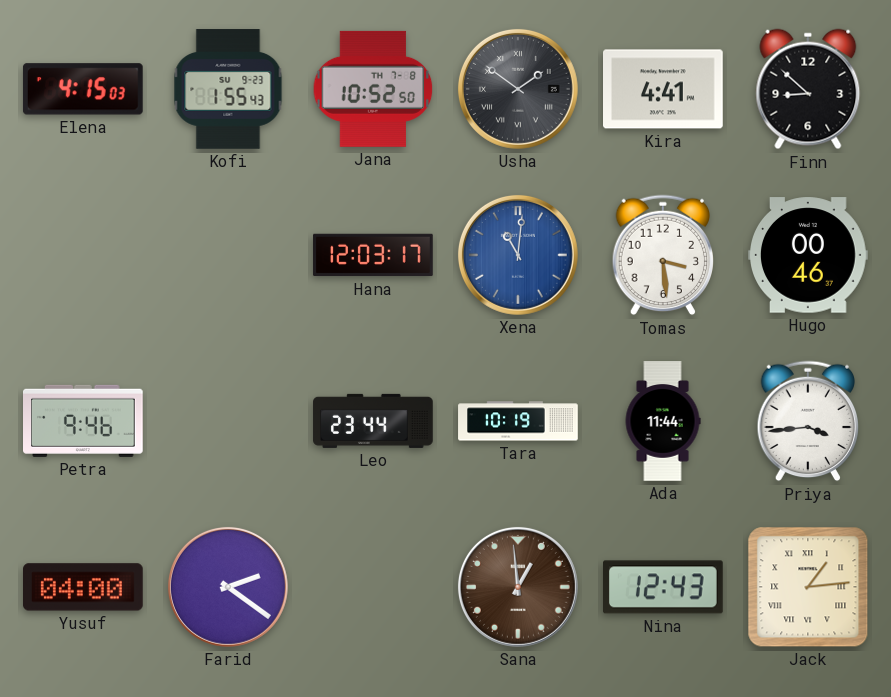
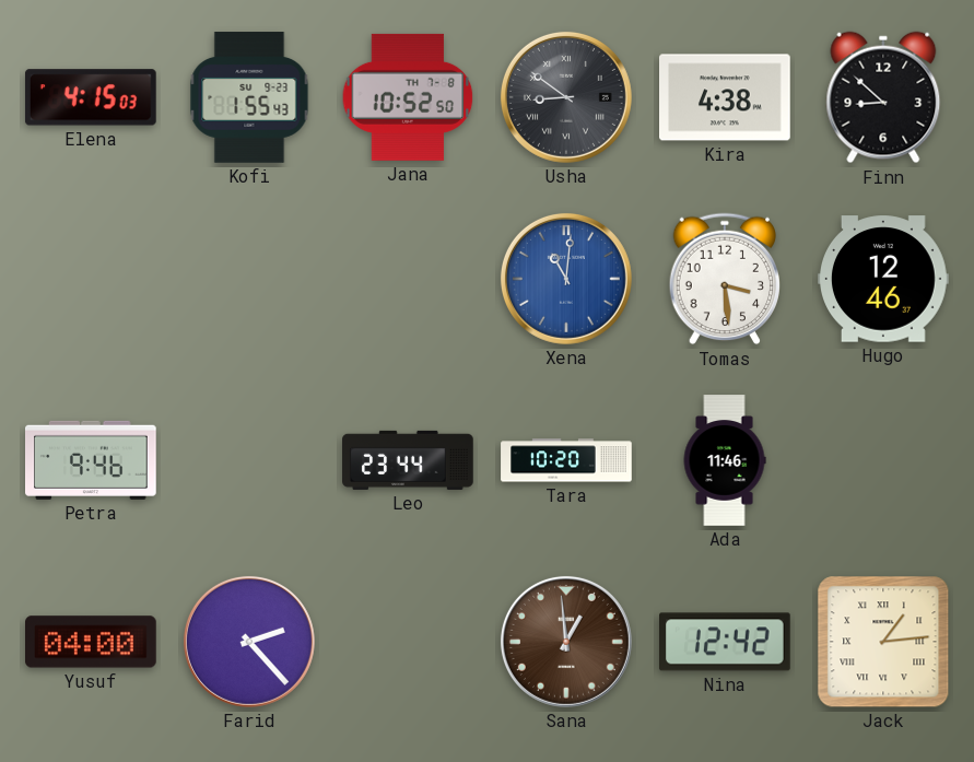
Usha: 1:51 -> 8:51 (566, 97)
Kira: 4:41 -> 4:38 (726, 97)
Hana: 12:03 -> none (373, 255)
Hugo: 00:46 -> 12:46 (884, 279)
Tara: 10:19 -> 10:20 (566, 460)
Ada: 11:44 -> 11:46 (725, 460)
Priya: 3:44 -> none (808, 421)
Farid: 2:21 -> 2:23 (249, 642)
Nina: 12:43 -> 12:42 (726, 642)
